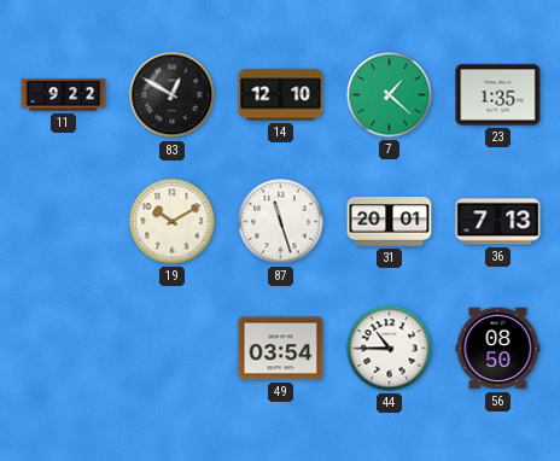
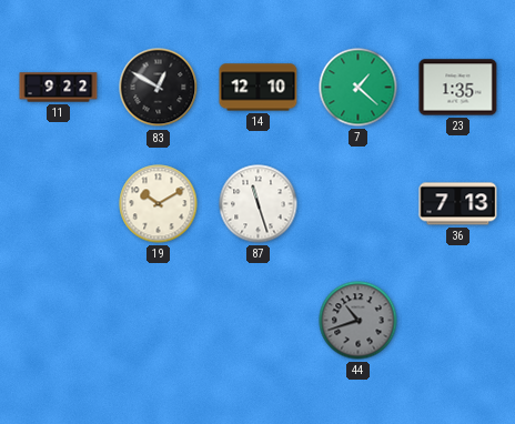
31: 20:01 -> none (390, 222)
49: 03:54 -> none (281, 349)
44: 10:45 -> 10:42 (359, 321)
44 dial: white -> grey (359, 321)
56: 08:50 -> none (498, 349)
